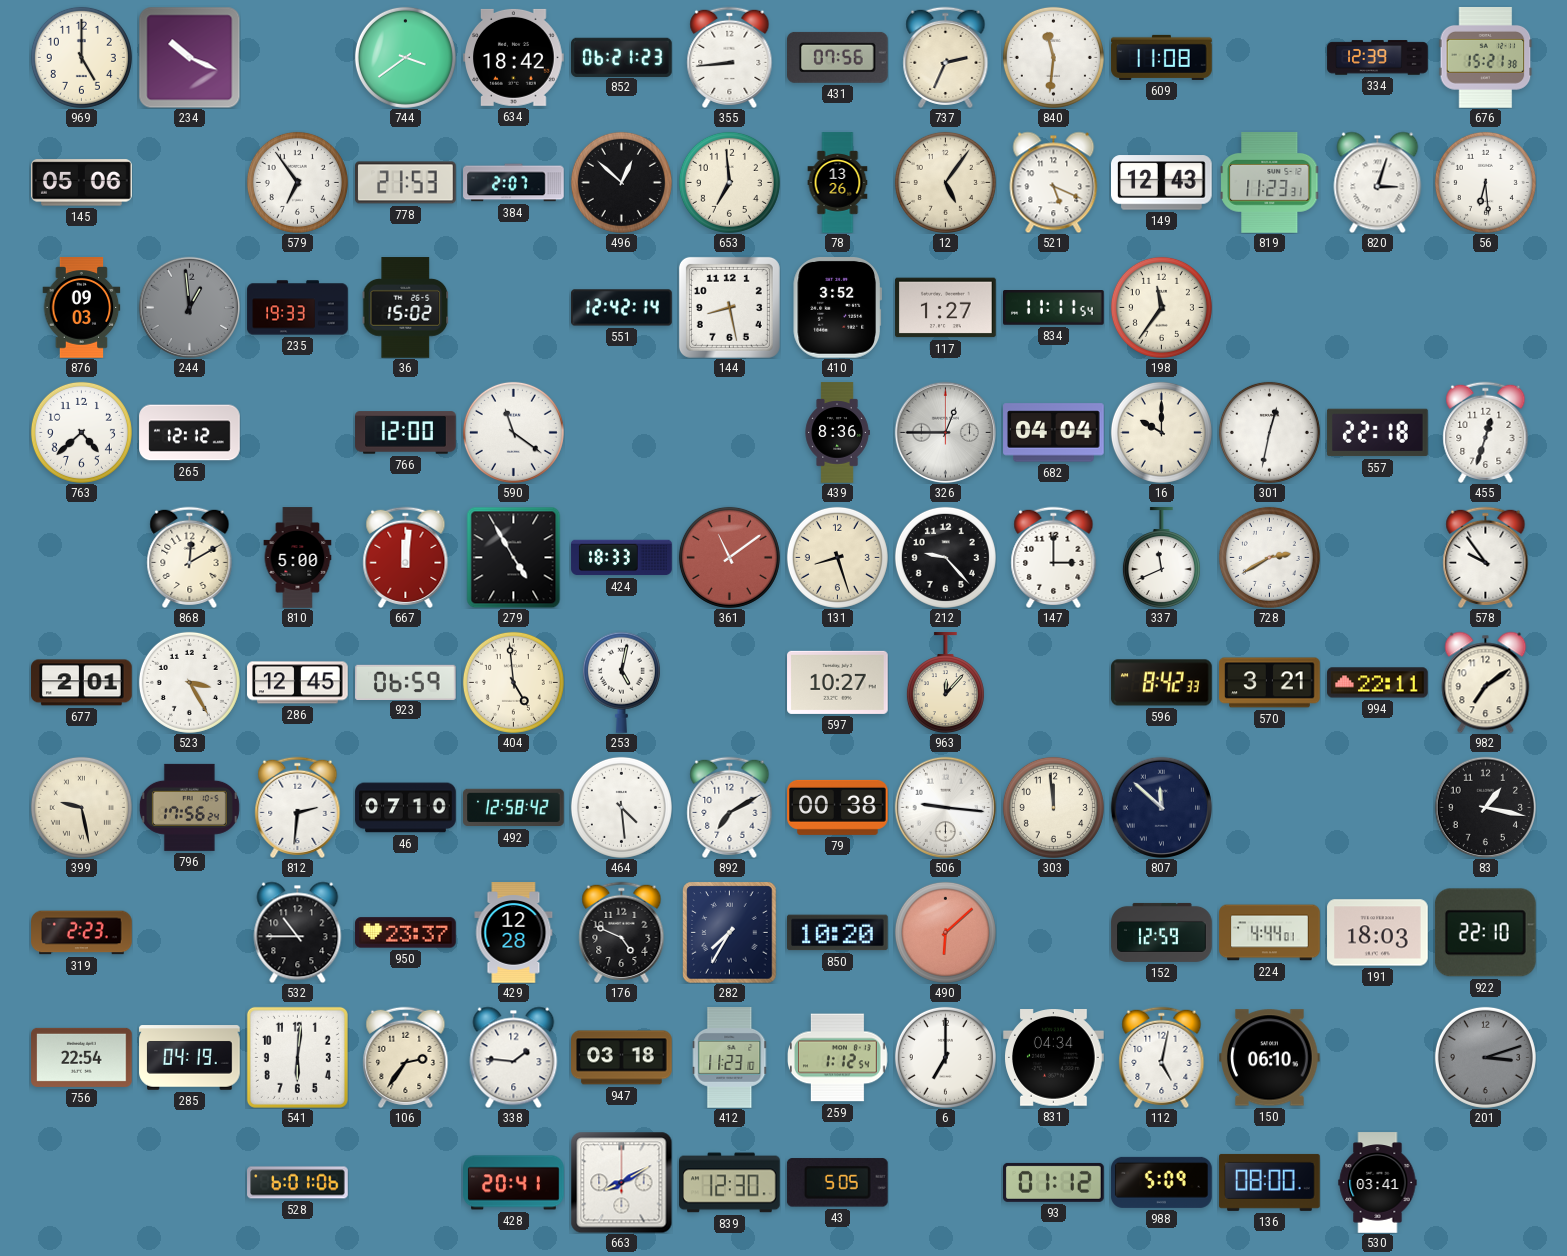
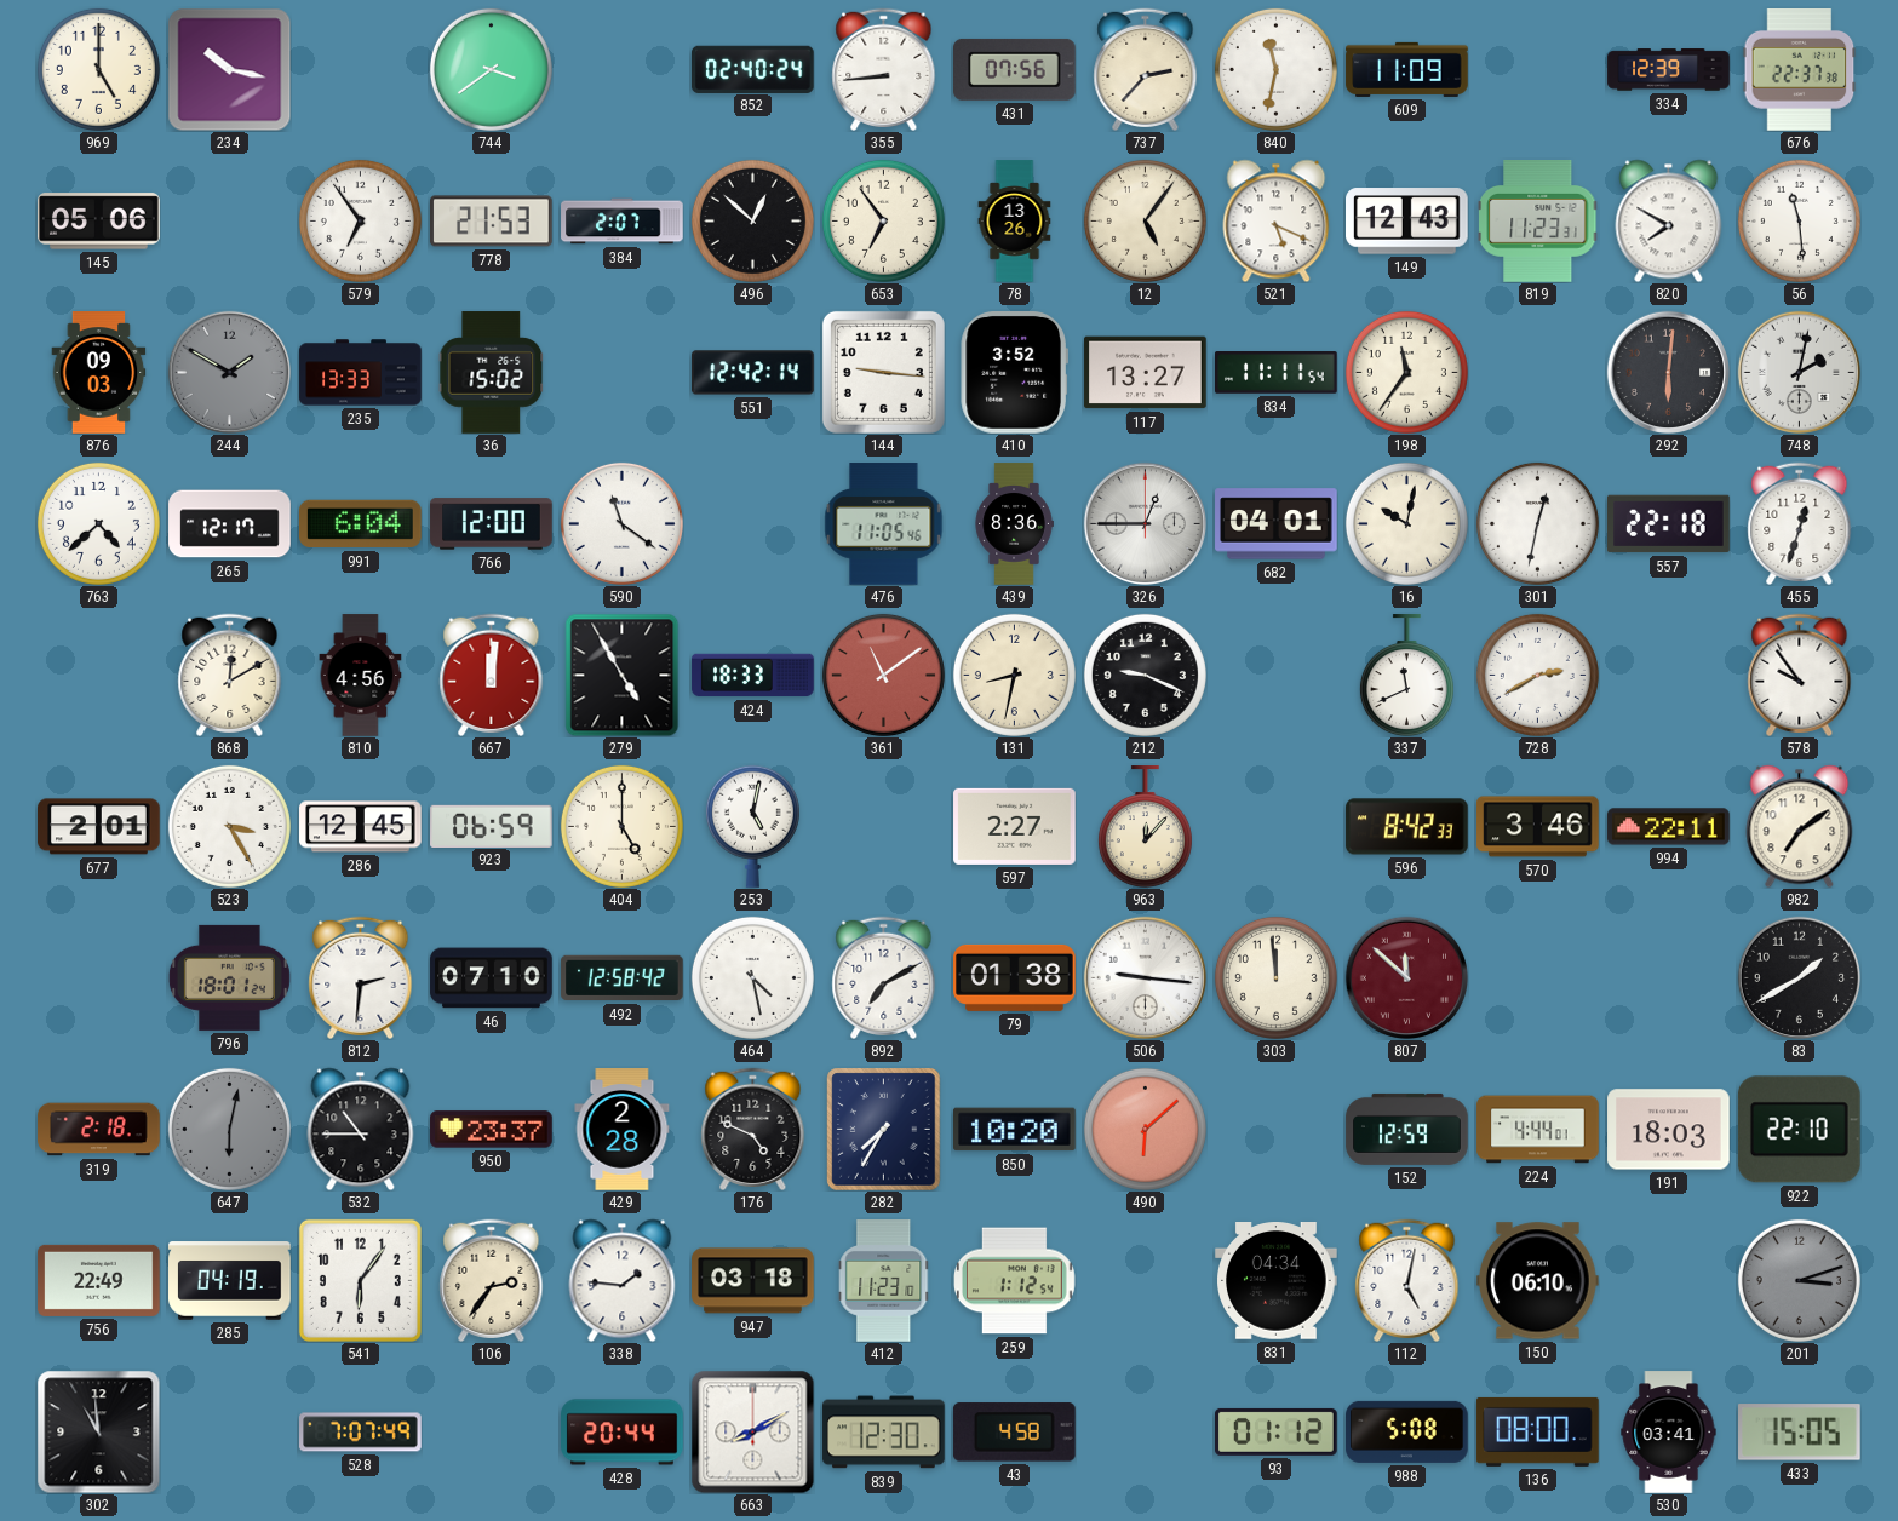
234: 10:19 -> 10:17 (229, 69)
634: 18:42 -> none (514, 57)
852: 06:21 -> 02:40 (753, 69)
737: 2:34 -> 2:37 (1146, 69)
840: 11:31 -> 11:32 (1275, 69)
609: 11:08 -> 11:09 (1407, 69)
676: 15:21 -> 22:37 (1800, 70)
653: 6:59 -> 6:54 (883, 220)
820: 3:03 -> 7:50 (1669, 220)
56: 6:29 -> 11:29 (1799, 220)
244: 12:59 -> 1:50 (229, 372)
235: 19:33 -> 13:33 (361, 373)
144: 8:28 -> 9:16 (883, 372)
117: 1:27 -> 13:27 (1146, 373)
292: none -> 6:01 (1668, 372)
748: none -> 2:02 (1799, 372)
265: 12:12 -> 12:17 (230, 524)
991: none -> 6:04 (361, 524)
476: none -> 11:05 (884, 524)
682: 04:04 -> 04:01 (1277, 524)
16: 10:00 -> 10:02 (1406, 523)
810: 5:00 -> 4:56 (361, 676)
131: 8:27 -> 8:32 (1014, 675)
212: 9:23 -> 9:19 (1145, 675)
147: 3:00 -> none (1054, 557)
404: 4:59 -> 5:00 (621, 826)
597: 10:27 -> 2:27 (1015, 826)
570: 3:21 -> 3:46 (1538, 827)
399: 9:28 -> none (81, 807)
796: 17:56 -> 18:01 (229, 977)
464: 4:29 -> 4:28 (752, 977)
79: 00:38 -> 01:38 (1015, 977)
807 dial: navy -> burgundy (1406, 977)
83: 1:17 -> 1:40 (1799, 977)
319: 2:23 -> 2:18 (99, 1130)
647: none -> 6:02 (229, 1129)
429: 12:28 -> 2:28 (623, 1130)
756: 22:54 -> 22:49 (99, 1280)
541: 6:01 -> 6:06 (360, 1280)
6: 7:00 -> none (945, 1057)
302: none -> 10:59 (98, 1431)
528: 6:01 -> 7:07 (361, 1433)
428: 20:41 -> 20:44 (623, 1433)
43: 5:05 -> 4:58 (1014, 1433)
988: 5:09 -> 5:08 (1407, 1431)
433: none -> 15:05 (1800, 1433)
